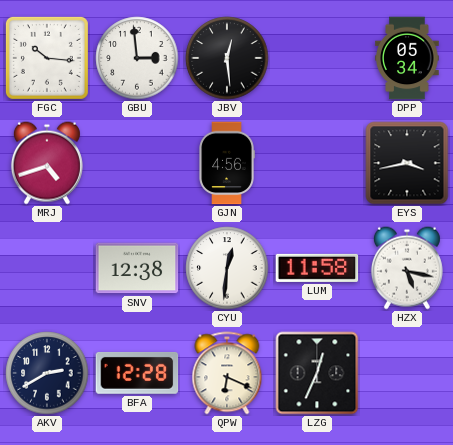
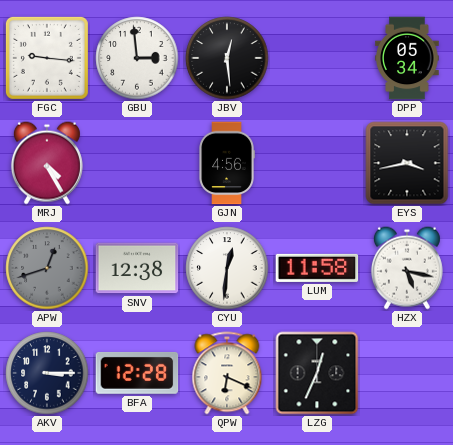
FGC: 10:16 -> 9:16 (47, 58)
MRJ: 4:42 -> 4:25 (47, 163)
APW: none -> 12:42 (47, 268)
AKV: 2:40 -> 3:15 (47, 373)
